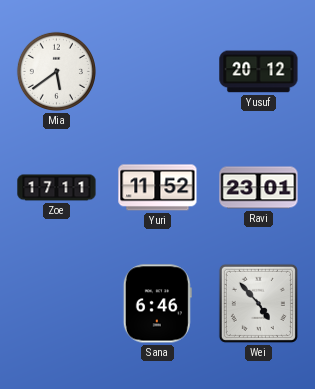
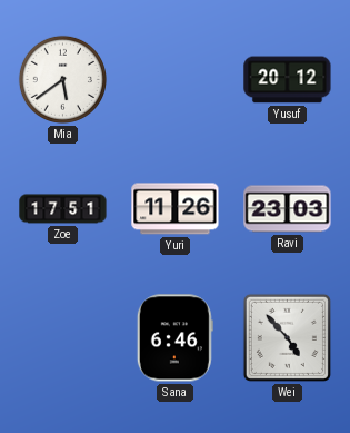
Zoe: 17:11 -> 17:51 (63, 209)
Yuri: 11:52 -> 11:26 (176, 209)
Ravi: 23:01 -> 23:03 (288, 209)
